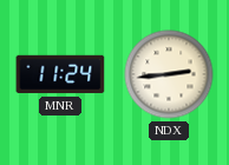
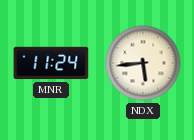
NDX: 2:44 -> 5:44 (143, 63)
